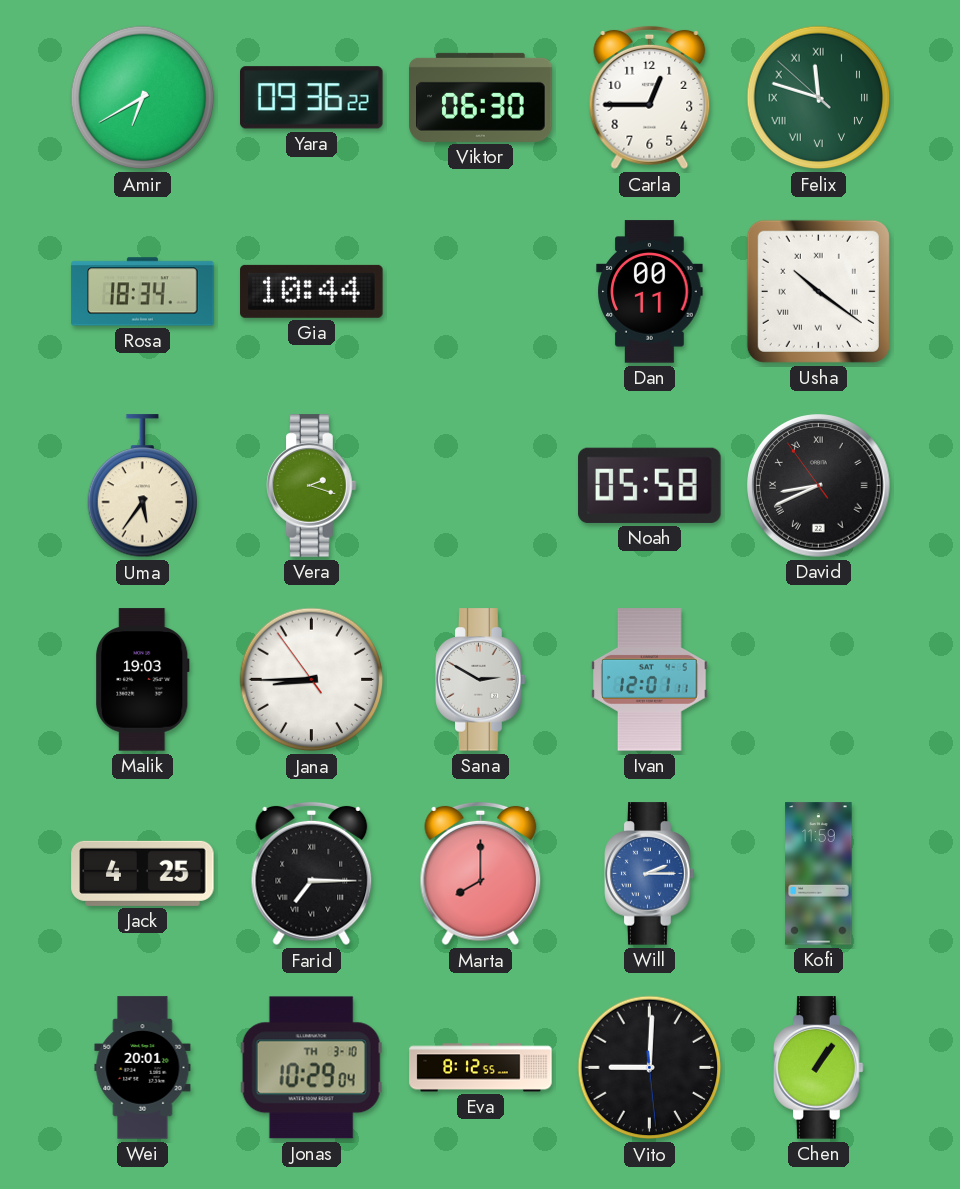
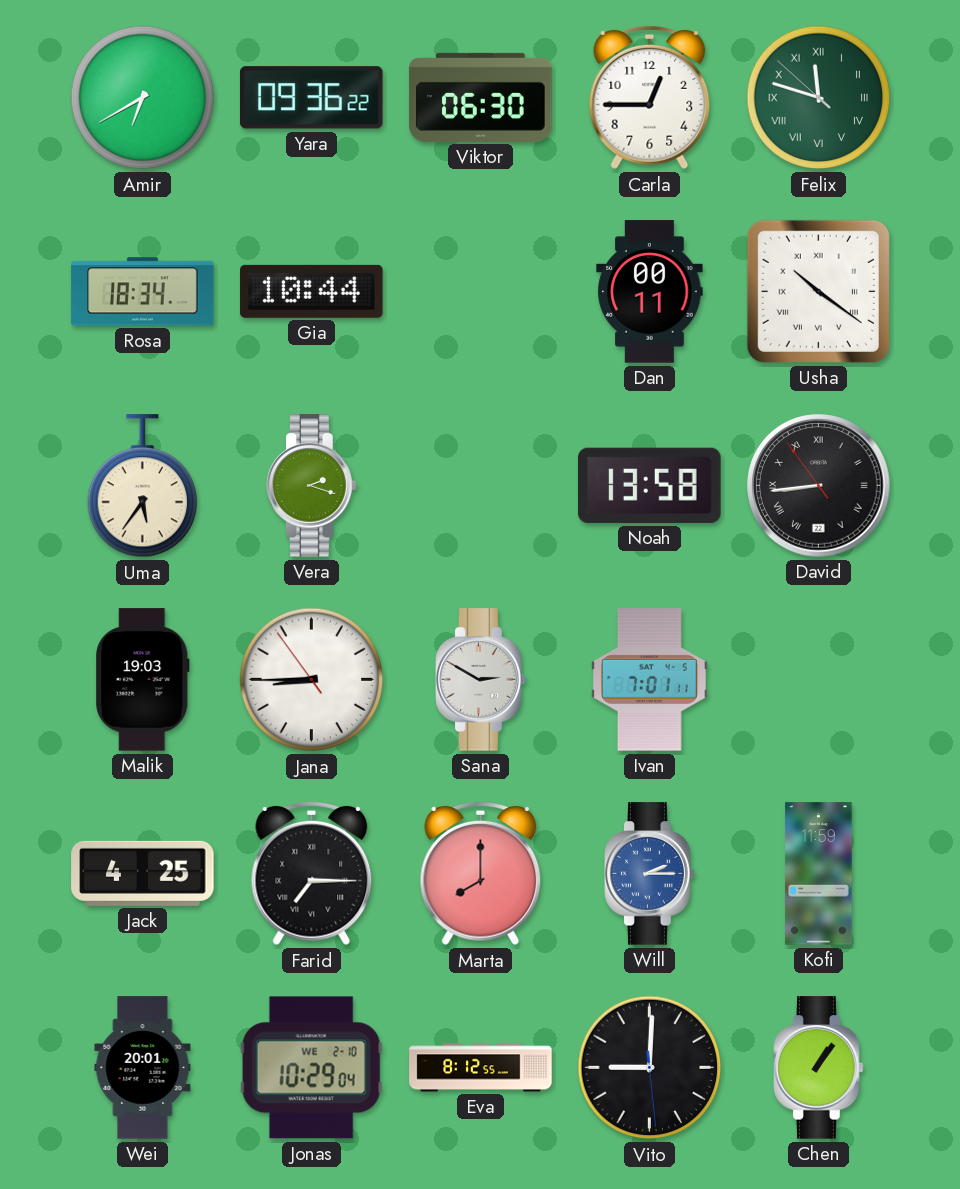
Noah: 05:58 -> 13:58 (650, 485)
David: 8:40 -> 8:43 (819, 486)
Ivan: 12:01 -> 7:01 (650, 680)
Jonas date: TH 3-10 -> WE 2-10 (311, 1068)
